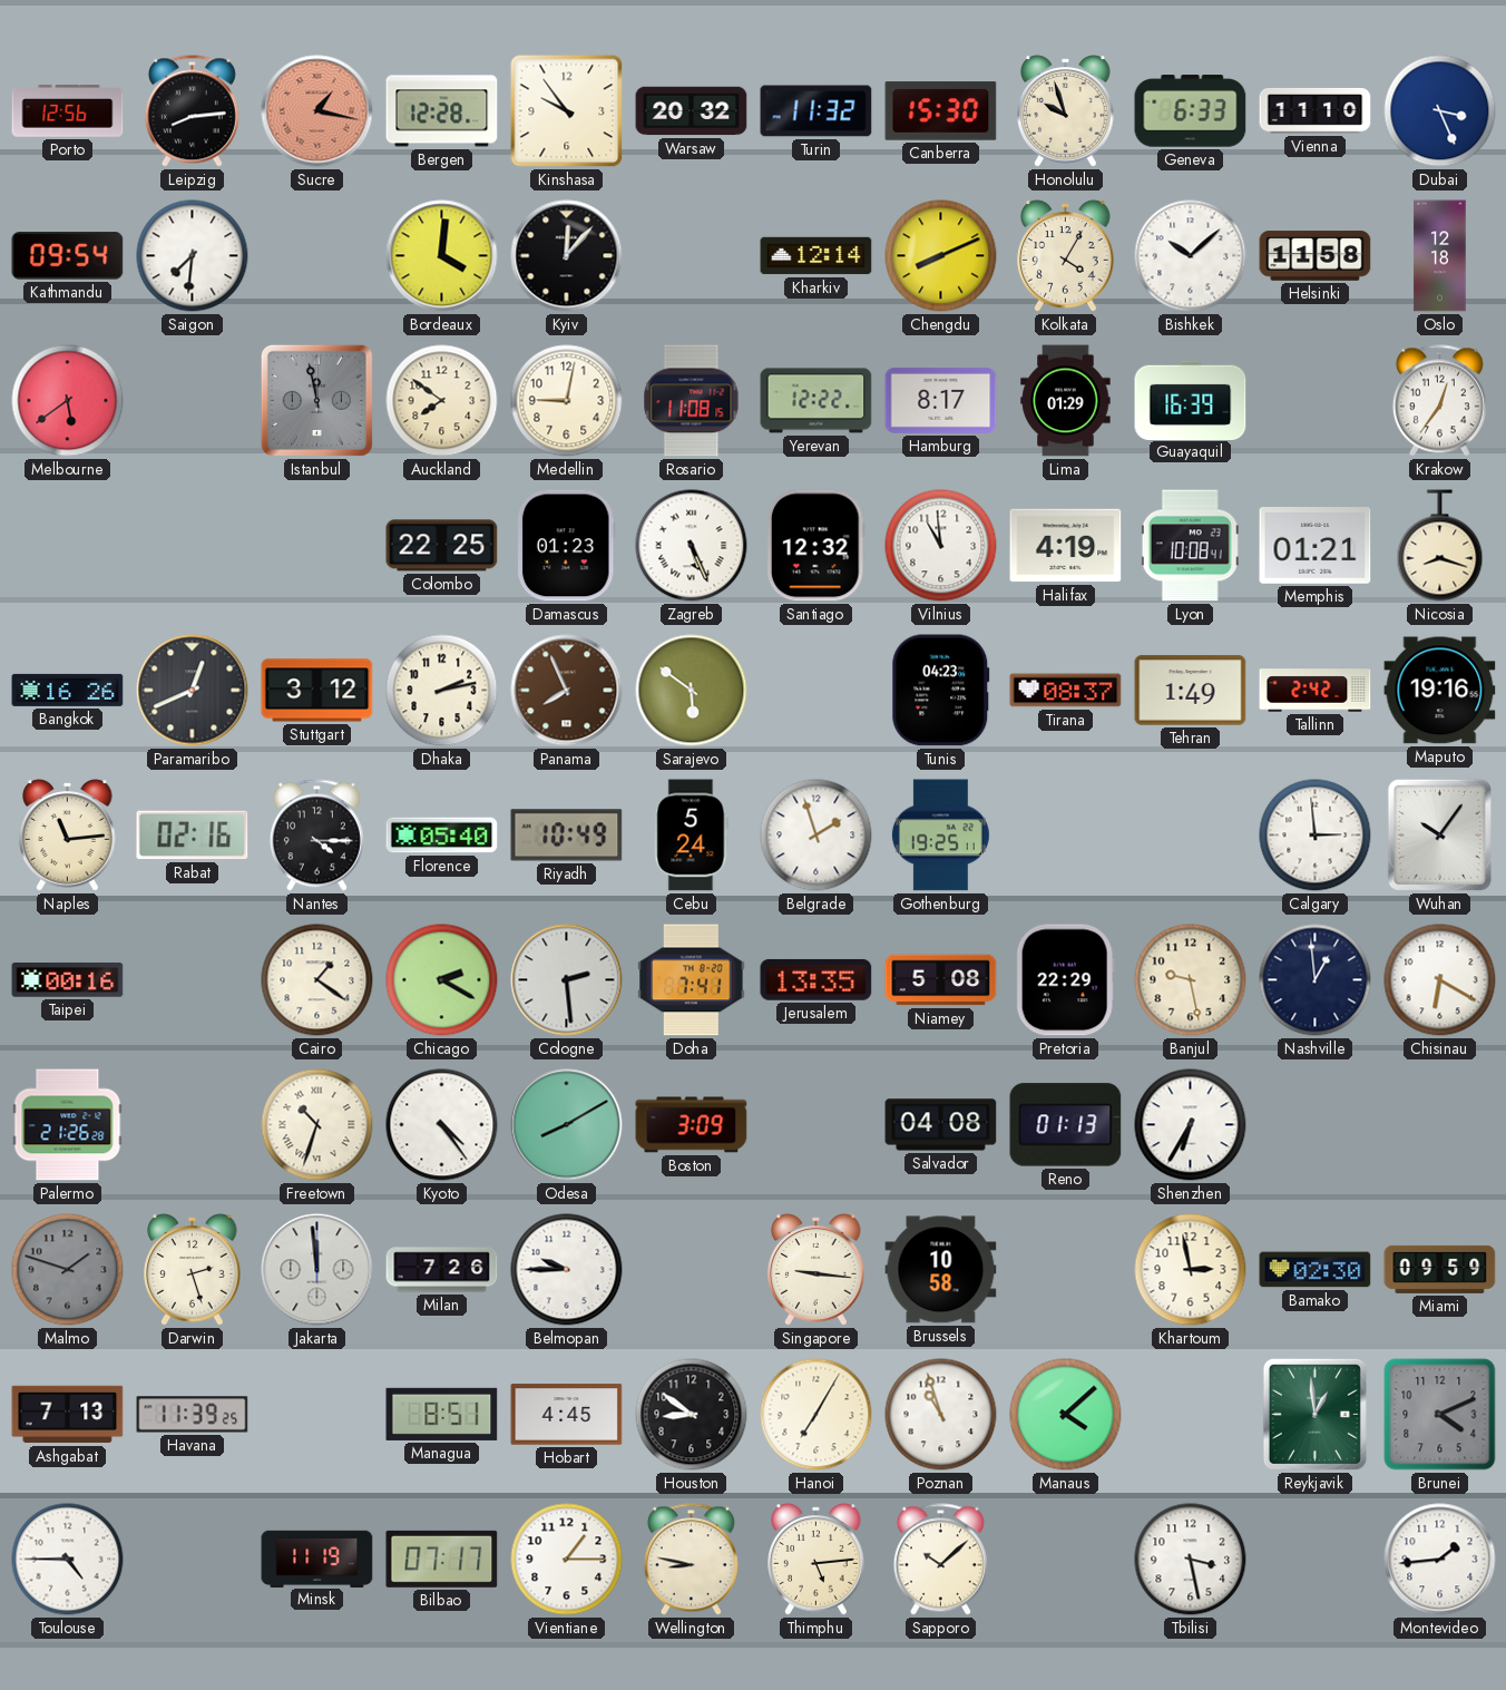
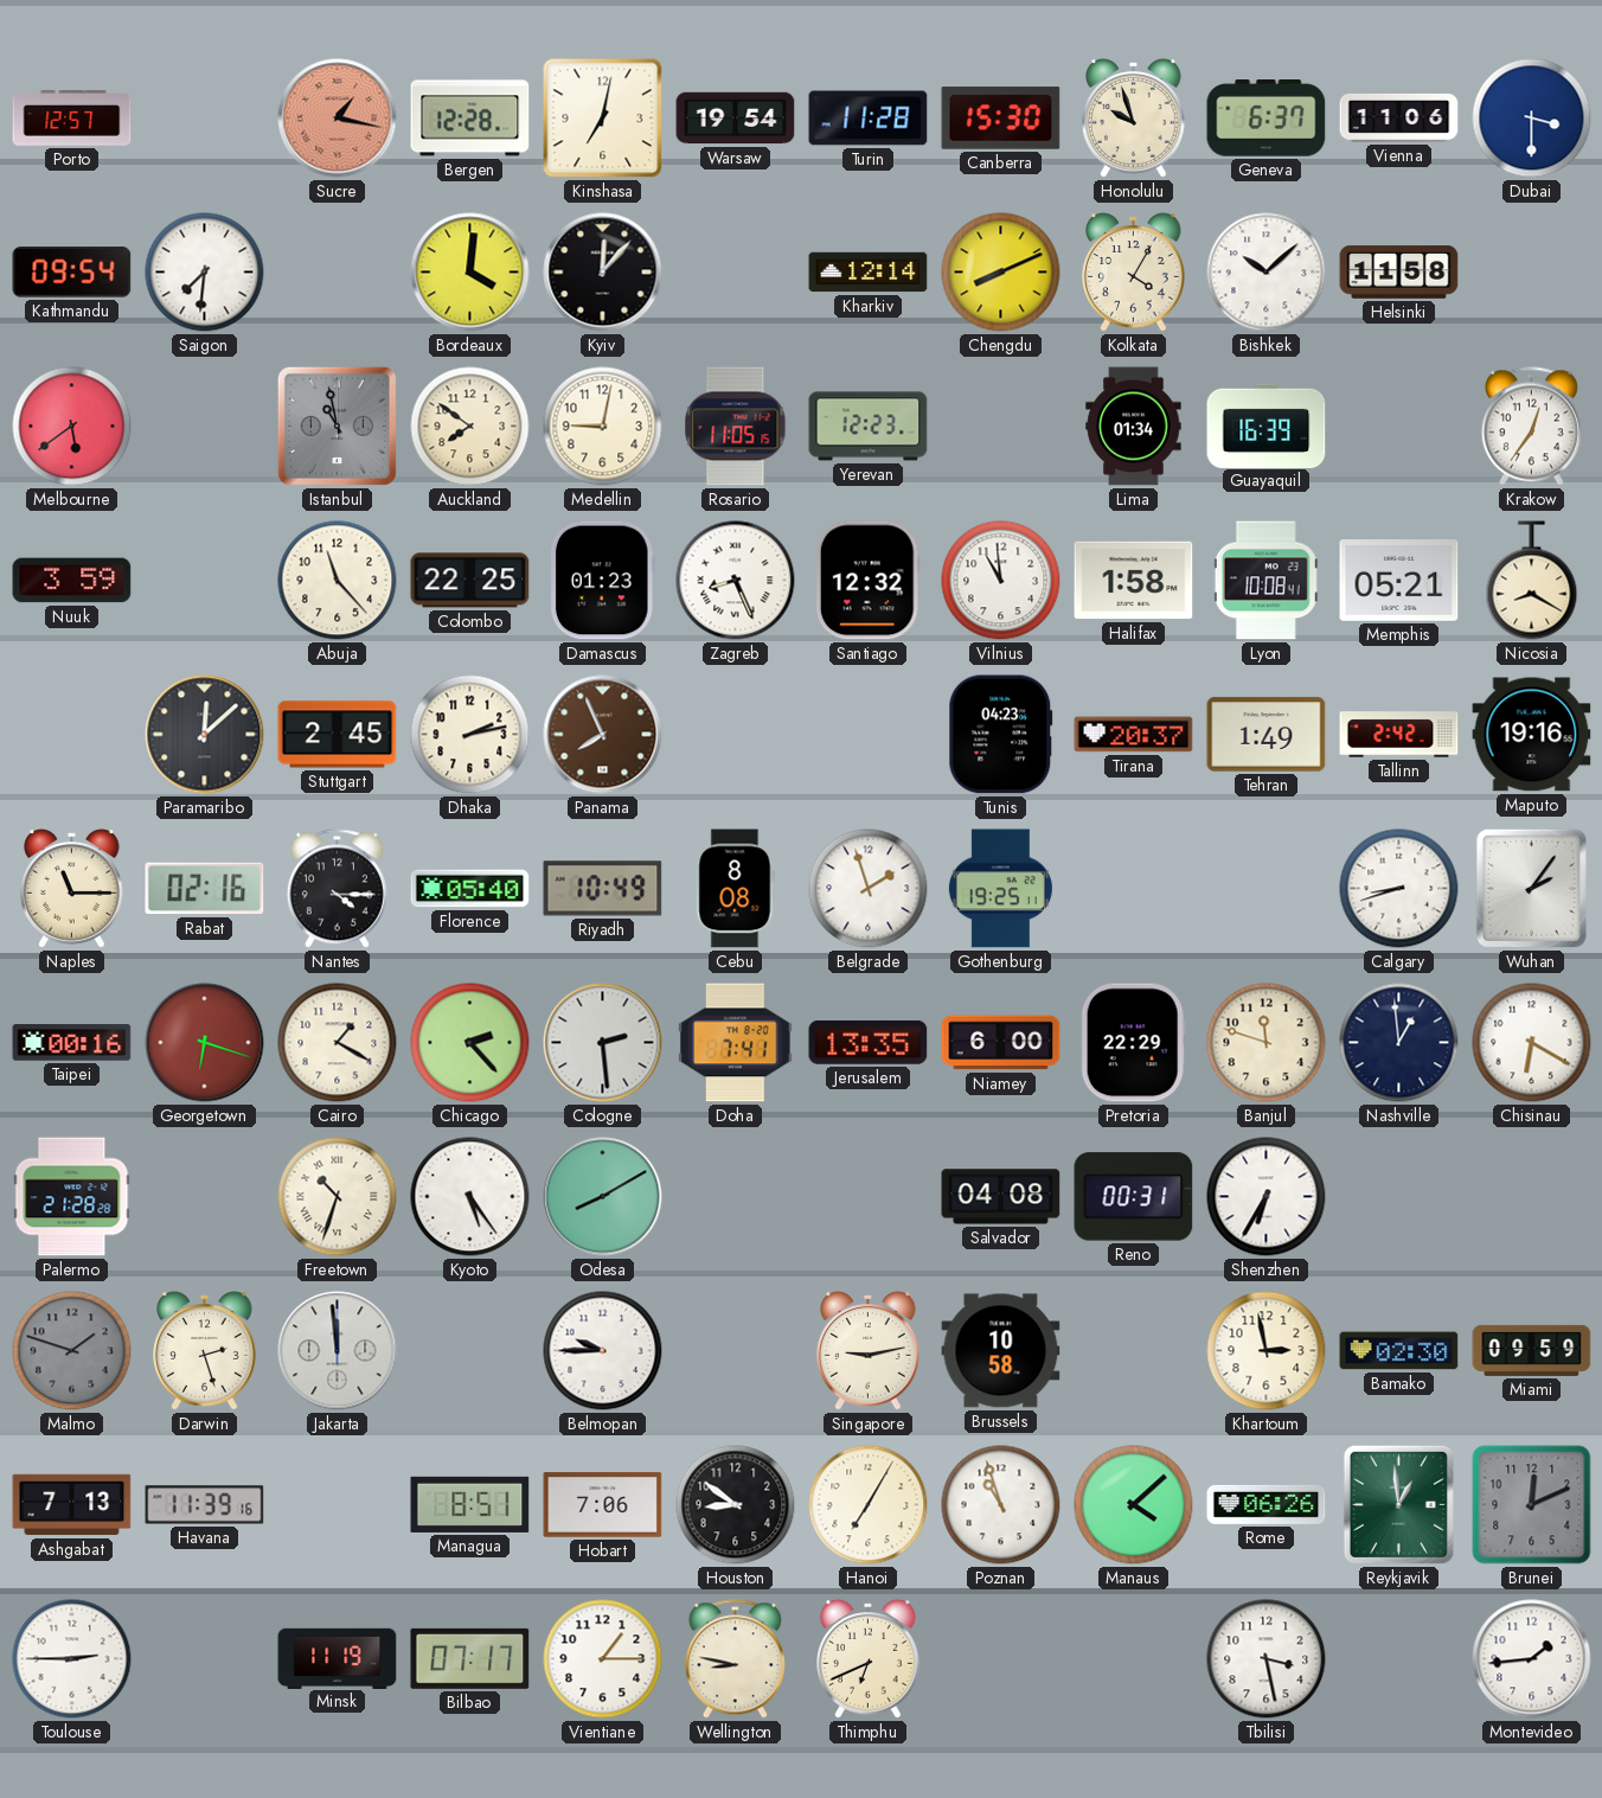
Porto: 12:56 -> 12:57 (72, 119)
Leipzig: 8:14 -> none (192, 111)
Kinshasa: 9:54 -> 7:02 (603, 119)
Warsaw: 20:32 -> 19:54 (736, 119)
Turin: 11:32 -> 11:28 (869, 119)
Geneva: 6:33 -> 6:37 (1267, 119)
Vienna: 11:10 -> 11:06 (1399, 117)
Dubai: 3:26 -> 3:30 (1532, 119)
Oslo: 12:18 -> none (1440, 256)
Istanbul: 11:58 -> 10:58 (337, 425)
Rosario: 11:08 -> 11:05 (736, 427)
Yerevan: 12:22 -> 12:23 (869, 427)
Hamburg: 8:17 -> none (941, 400)
Lima: 01:29 -> 01:34 (1134, 427)
Nuuk: none -> 3:59 (72, 581)
Abuja: none -> 11:23 (338, 581)
Zagreb: 5:26 -> 8:26 (736, 581)
Halifax: 4:19 -> 1:58 (1134, 581)
Memphis: 01:21 -> 05:21 (1399, 581)
Nicosia: 8:18 -> 8:20 (1532, 581)
Bangkok: 16:26 -> none (68, 690)
Paramaribo: 12:41 -> 12:08 (205, 735)
Stuttgart: 3:12 -> 2:45 (338, 735)
Sarajevo: 5:51 -> none (692, 691)
Tirana: 08:37 -> 20:37 (1134, 735)
Naples: 11:14 -> 11:15 (72, 889)
Cebu: 5:24 -> 8:08 (735, 889)
Calgary: 2:59 -> 8:42 (1399, 889)
Wuhan: 10:06 -> 2:06 (1531, 888)
Georgetown: none -> 6:18 (205, 1043)
Cairo: 1:21 -> 1:20 (338, 1043)
Chicago: 2:20 -> 2:23 (470, 1043)
Niamey: 5:08 -> 6:00 (1001, 1043)
Banjul: 9:28 -> 11:48 (1267, 1043)
Palermo: 21:26 -> 21:28 (72, 1197)
Kyoto: 4:24 -> 5:24 (470, 1197)
Boston: 3:09 -> none (692, 1125)
Reno: 01:13 -> 00:31 (1134, 1197)
Milan: 7:26 -> none (442, 1270)
Singapore: 9:16 -> 9:13 (869, 1351)
Havana: 11:39:25 -> 11:39:16 (205, 1505)
Hobart: 4:45 -> 7:06 (603, 1505)
Rome: none -> 06:26 (1267, 1504)
Brunei: 4:11 -> 12:11 (1532, 1505)
Toulouse: 4:45 -> 2:45 (72, 1659)
Thimphu: 5:14 -> 6:41 (869, 1659)
Sapporo: 10:08 -> none (940, 1560)
